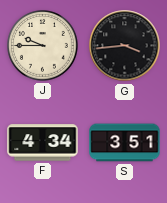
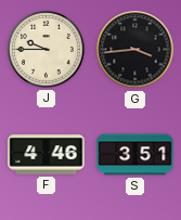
F: 4:34 -> 4:46 (47, 155)
